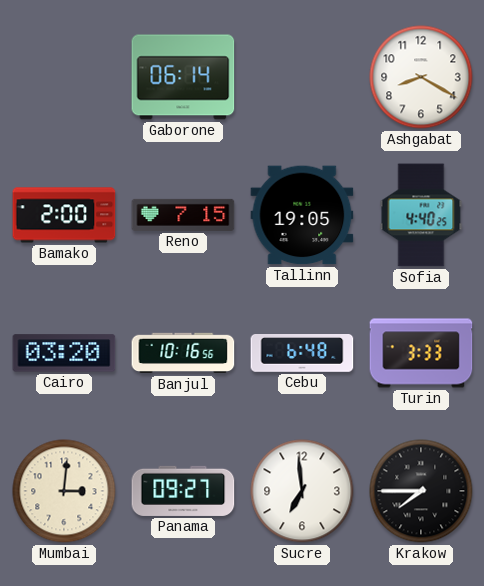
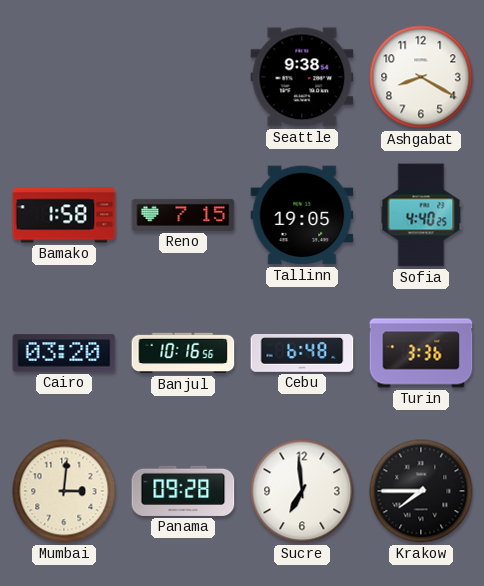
Gaborone: 06:14 -> none (183, 77)
Seattle: none -> 9:38 (302, 77)
Bamako: 2:00 -> 1:58 (64, 215)
Turin: 3:33 -> 3:36 (421, 353)
Panama: 09:27 -> 09:28 (183, 491)
